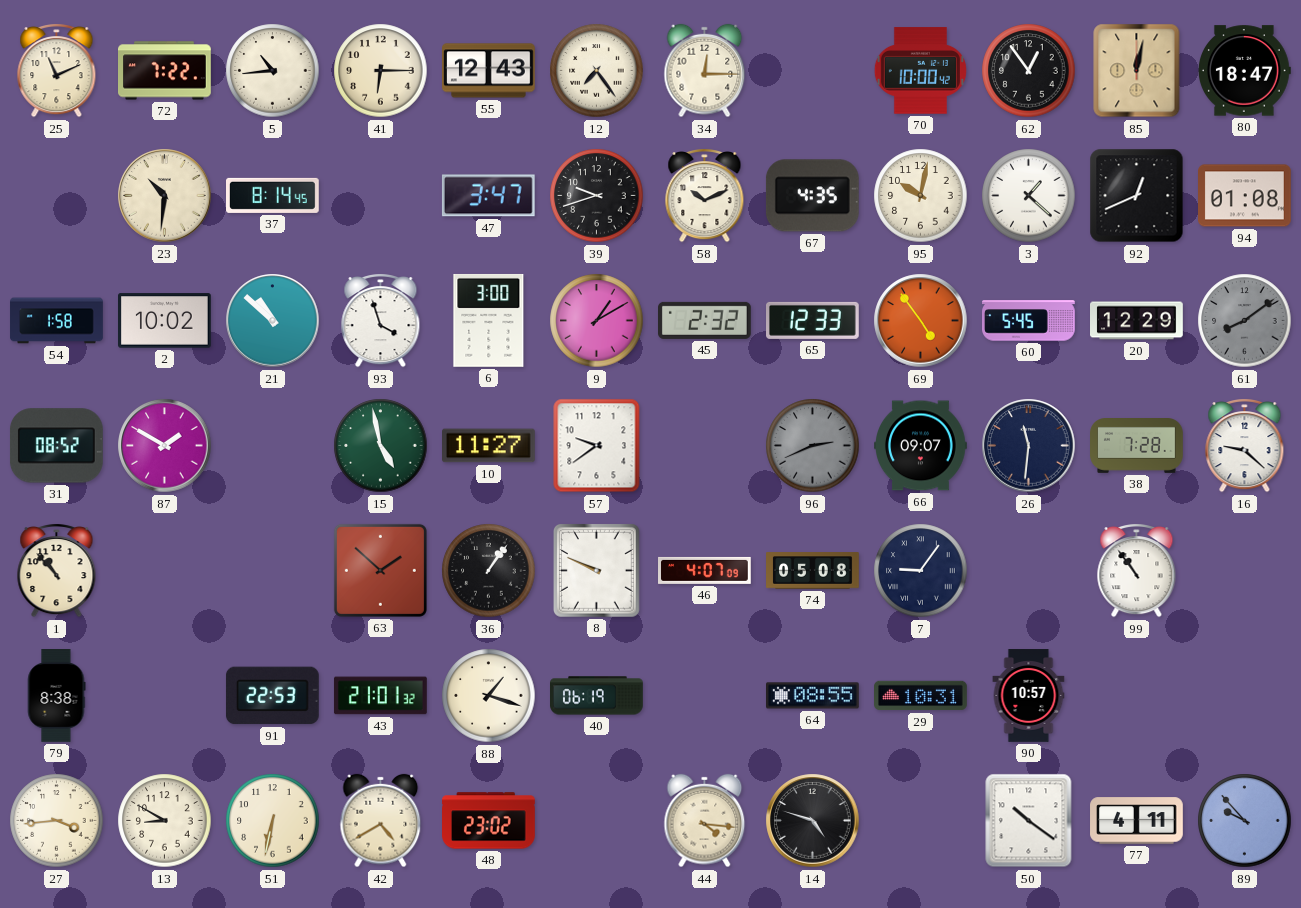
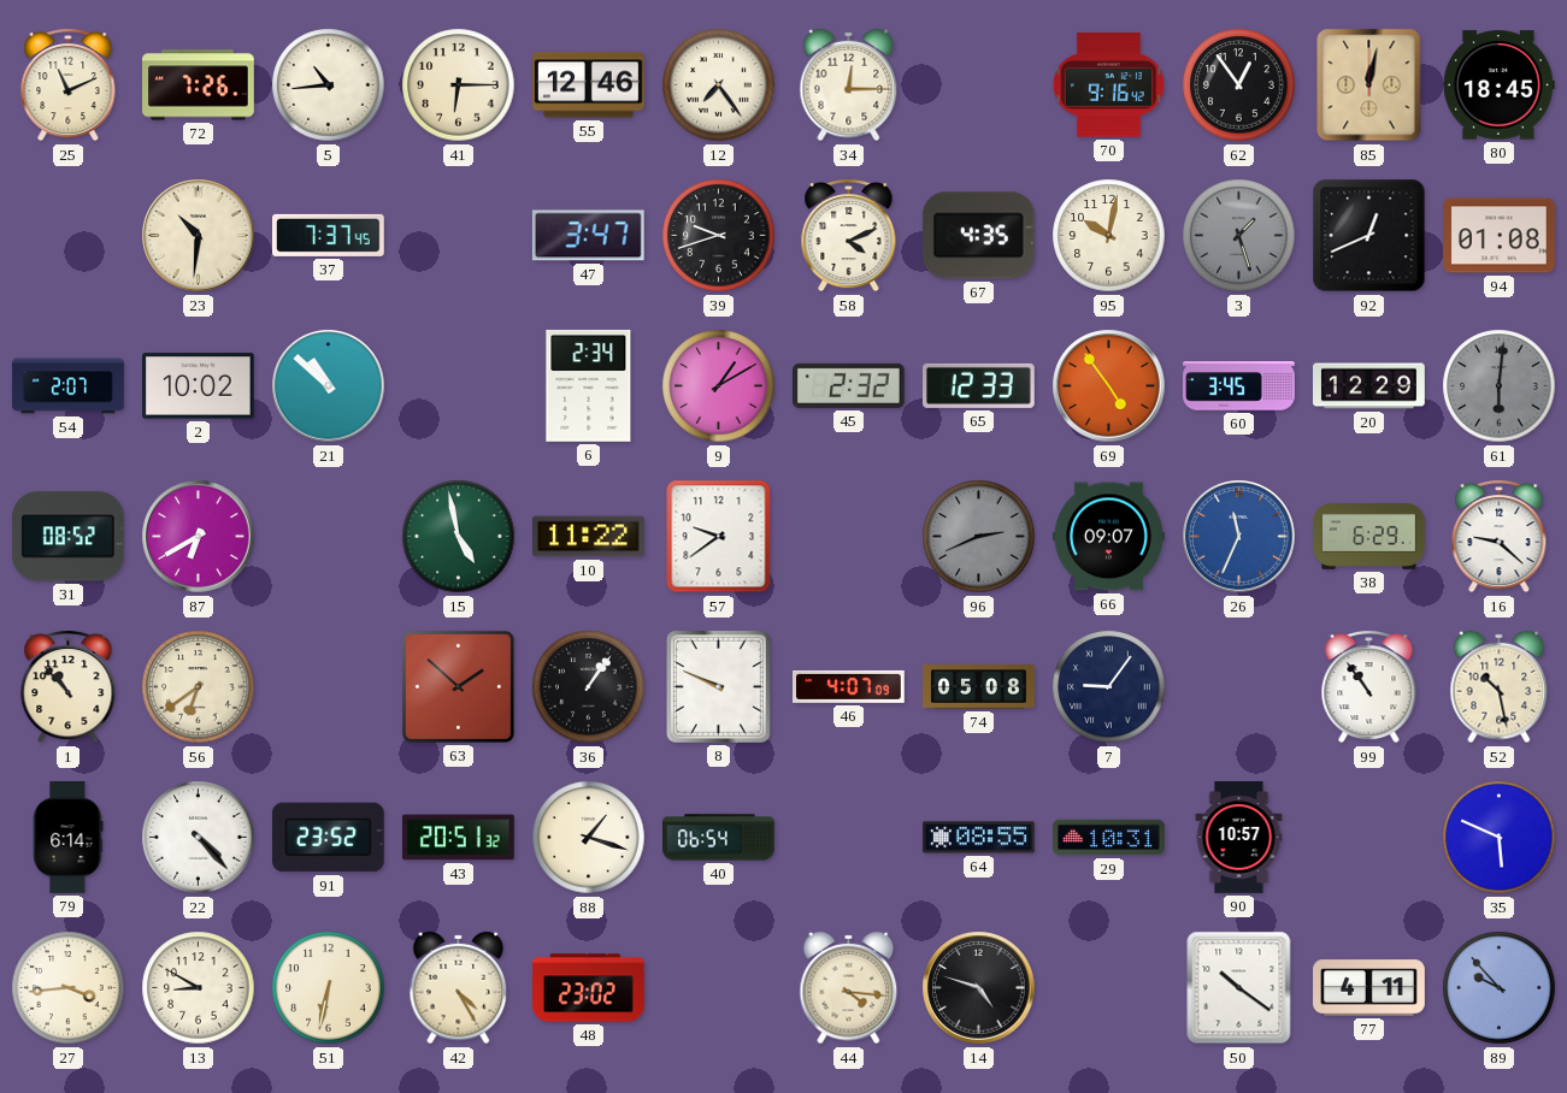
72: 7:22 -> 7:26 (199, 85)
55: 12:43 -> 12:46 (589, 85)
70: 10:00 -> 9:16 (1108, 85)
80: 18:47 -> 18:45 (1498, 85)
37: 8:14 -> 7:37 (329, 235)
58: 10:11 -> 4:11 (849, 236)
3: 1:22 -> 1:27 (1239, 236)
3 dial: white -> grey (1239, 236)
54: 1:58 -> 2:07 (69, 386)
93: 3:57 -> none (381, 321)
6: 3:00 -> 2:34 (589, 385)
60: 5:45 -> 3:45 (1239, 386)
61: 8:09 -> 6:01 (1500, 386)
87: 1:50 -> 6:40 (199, 537)
10: 11:27 -> 11:22 (589, 537)
26: 11:31 -> 11:34 (1239, 537)
26 dial: navy -> blue (1239, 537)
38: 7:28 -> 6:29 (1369, 537)
56: none -> 6:39 (199, 687)
52: none -> 10:28 (1500, 687)
79: 8:38 -> 6:14 (67, 838)
22: none -> 4:23 (199, 838)
91: 22:53 -> 23:52 (328, 838)
43: 21:01 -> 20:51 (459, 838)
40: 06:19 -> 06:54 (719, 838)
35: none -> 5:49 (1500, 838)
42: 4:40 -> 4:25 (459, 988)
